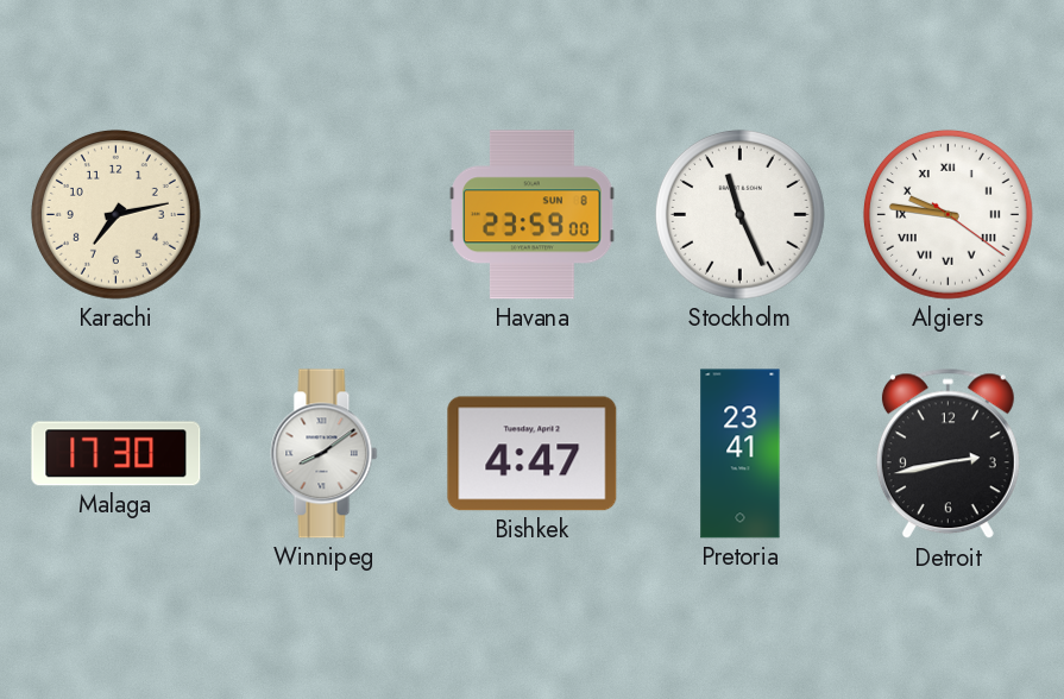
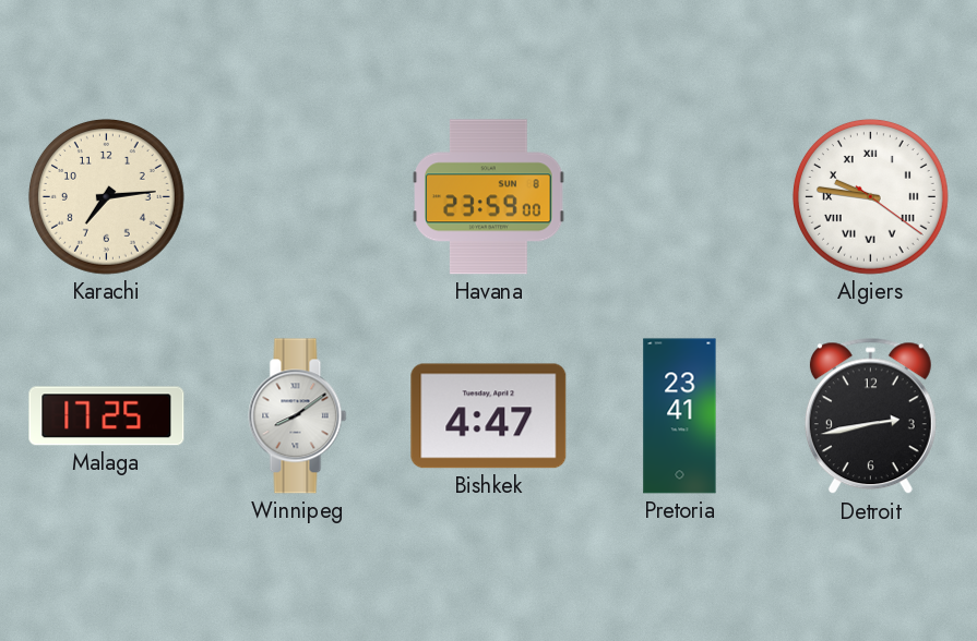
Karachi: 7:13 -> 7:14 (106, 196)
Stockholm: 11:26 -> none (739, 214)
Malaga: 17:30 -> 17:25 (107, 416)
